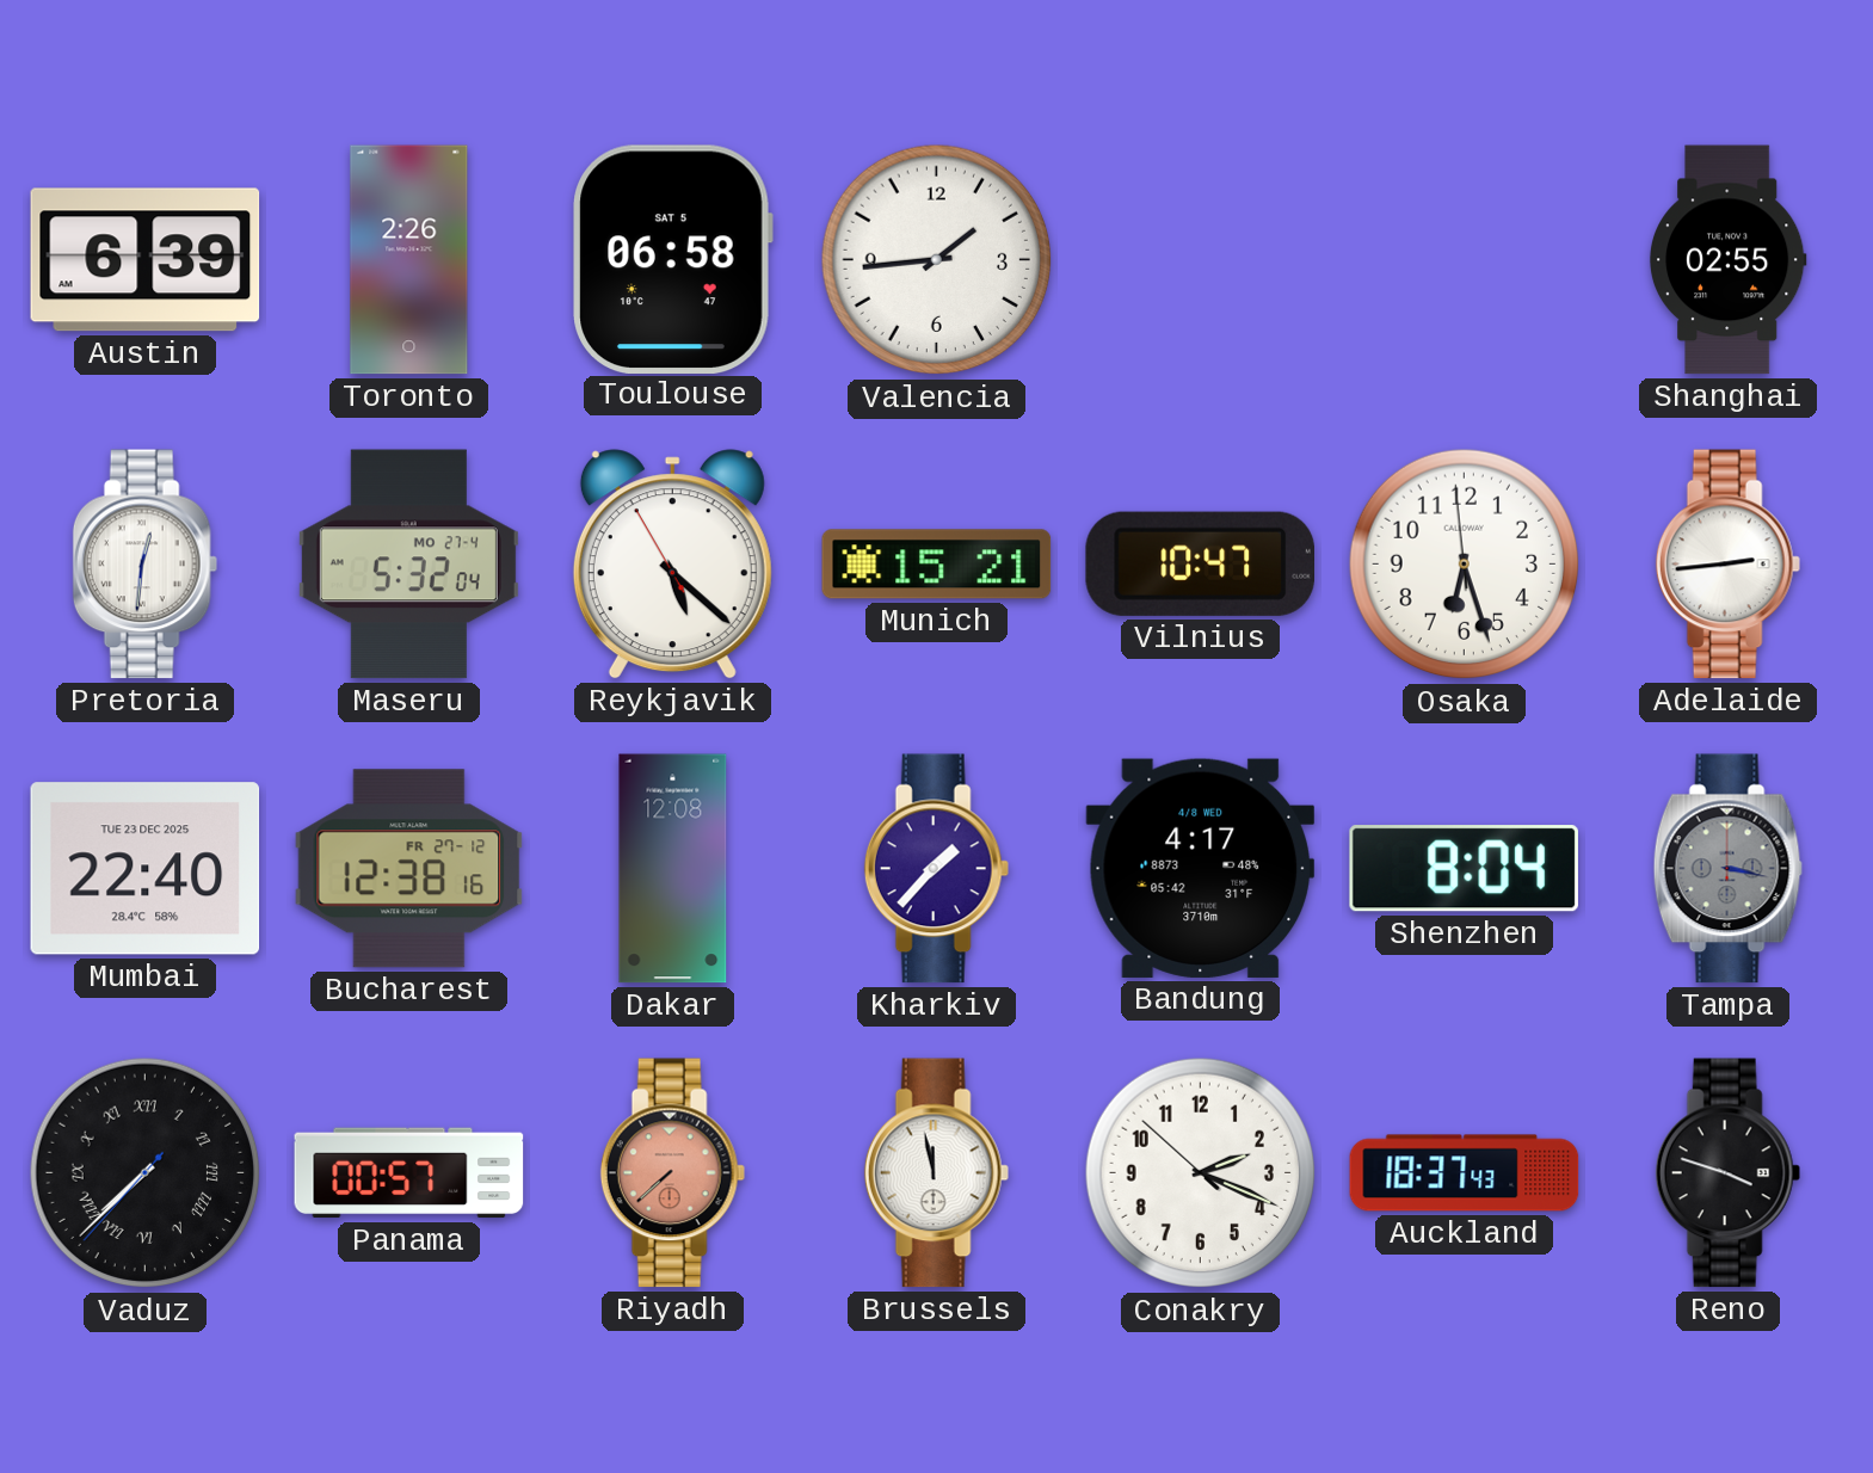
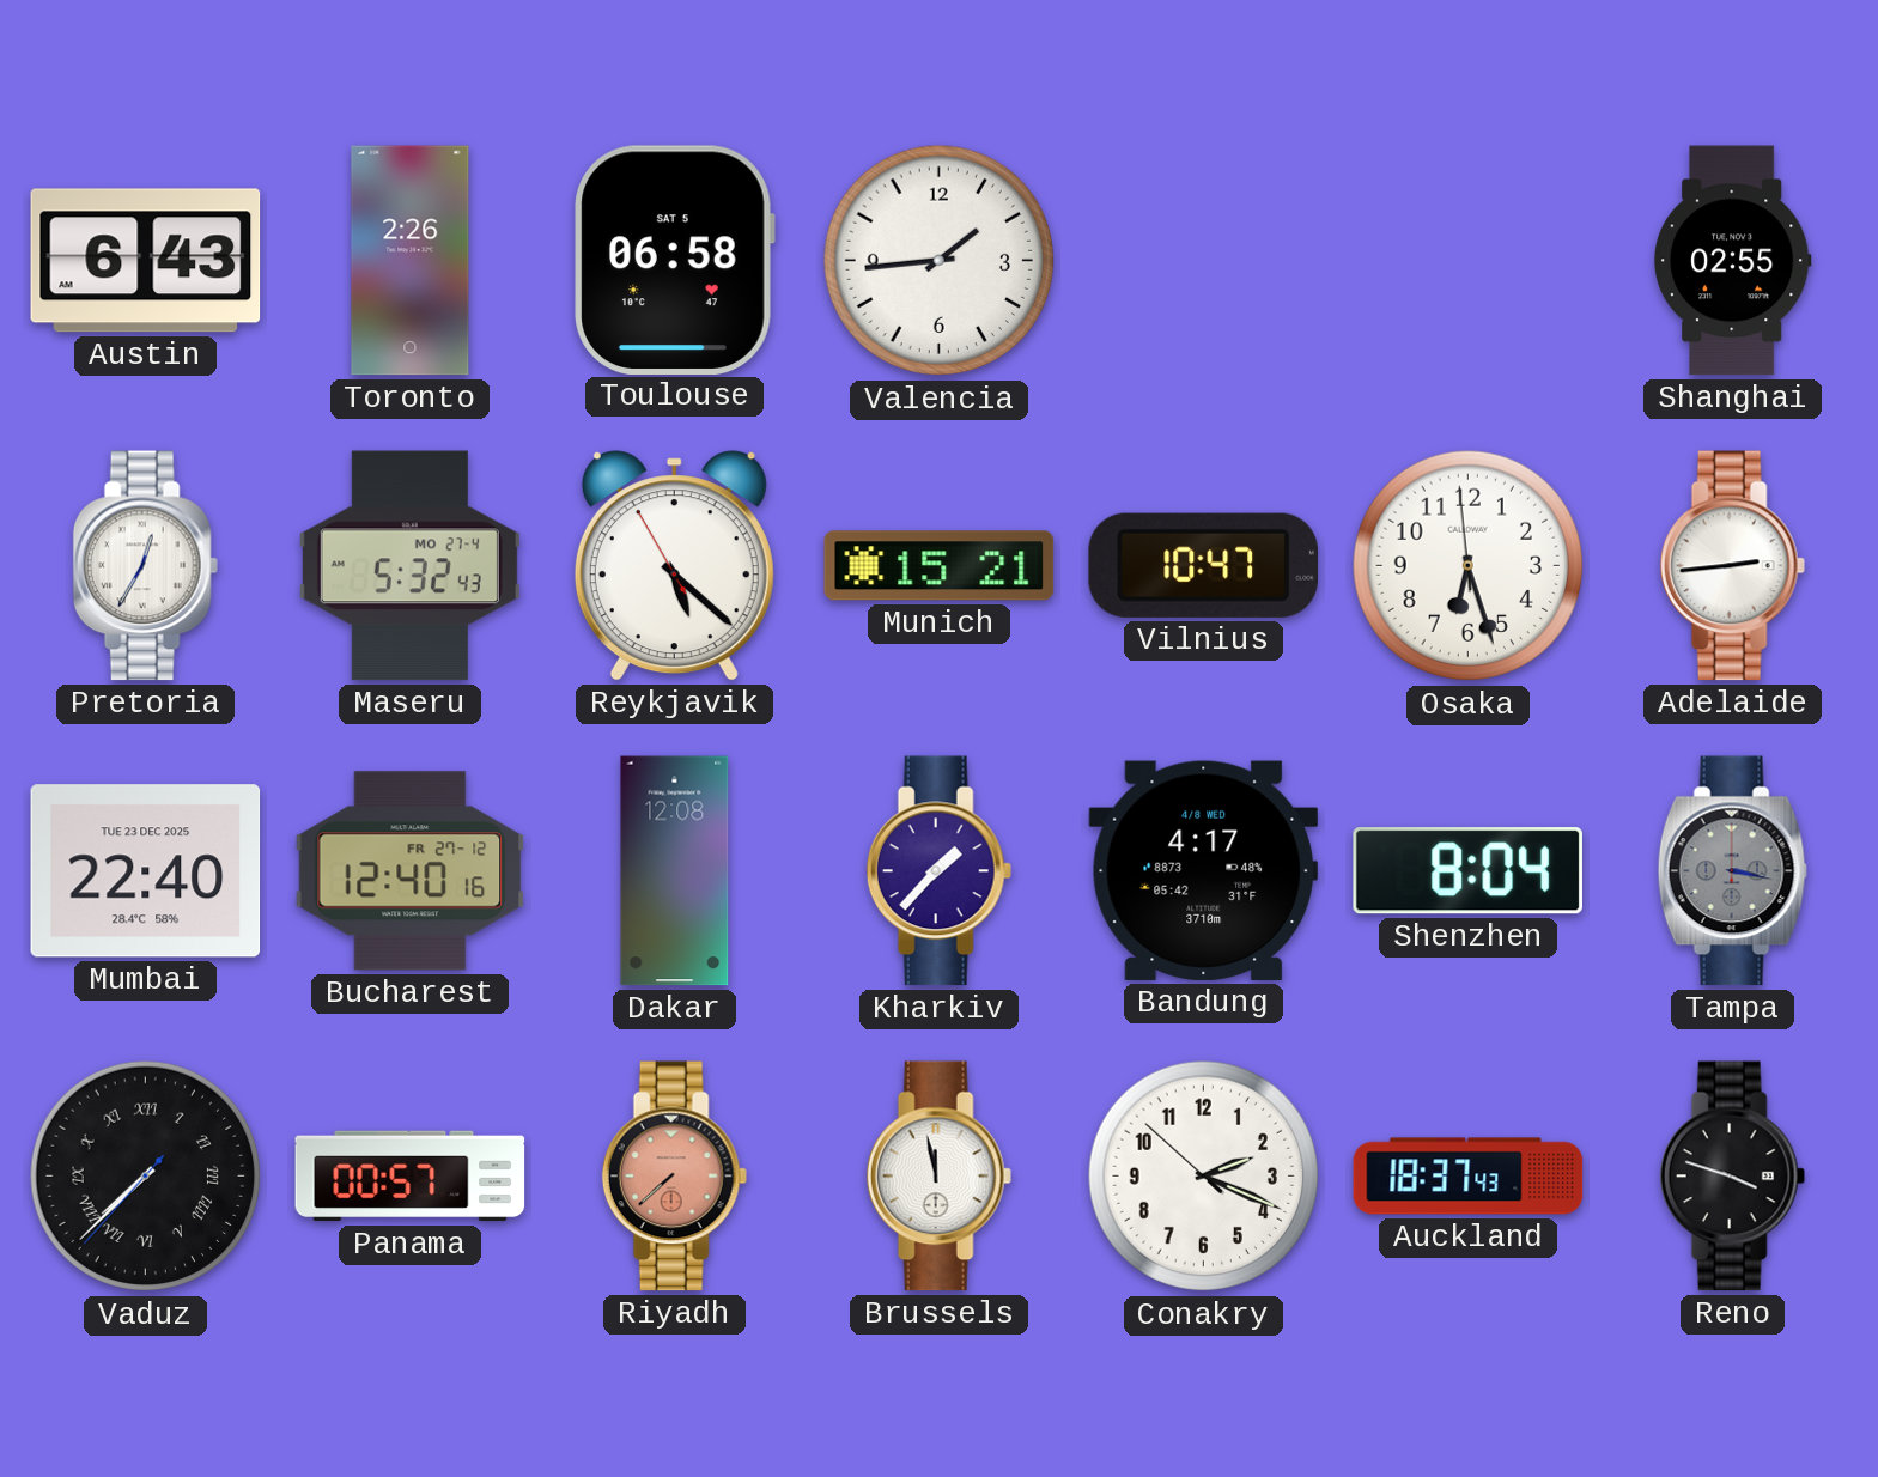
Austin: 6:39 -> 6:43 (146, 261)
Pretoria: 12:31 -> 12:35 (145, 566)
Maseru: 5:32:04 -> 5:32:43 (409, 566)
Bucharest: 12:38 -> 12:40 (411, 871)
